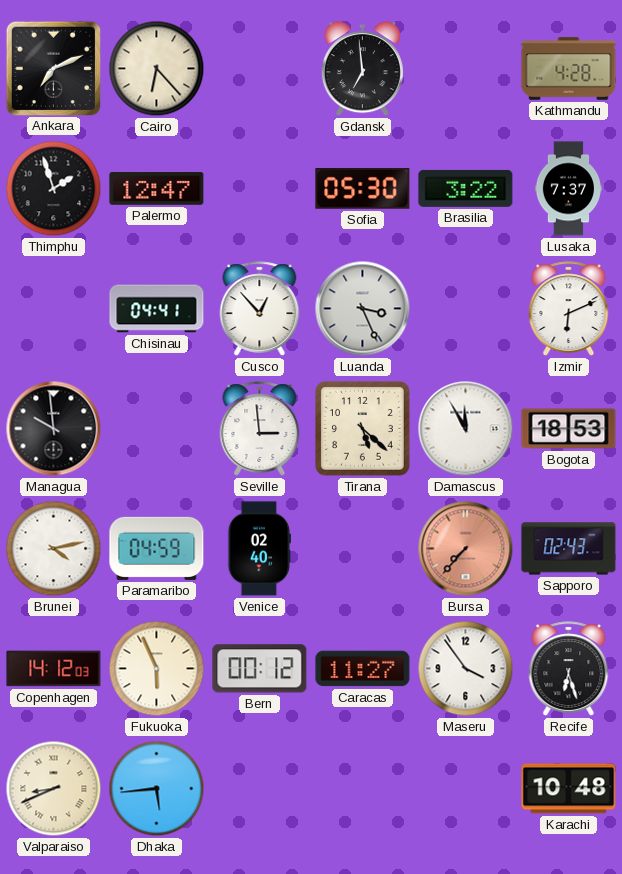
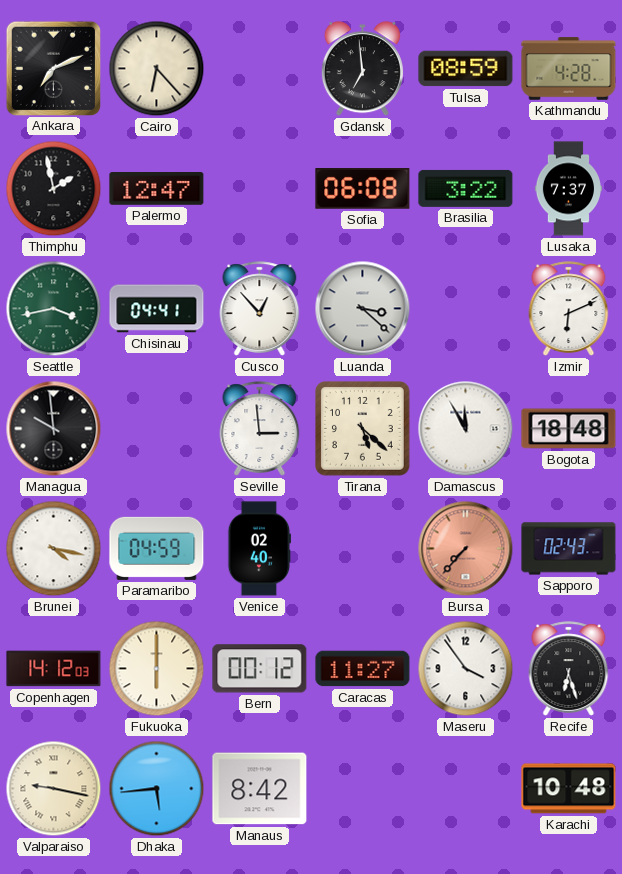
Tulsa: none -> 08:59 (466, 69)
Thimphu: 1:57 -> 1:58 (54, 189)
Sofia: 05:30 -> 06:08 (363, 189)
Seattle: none -> 3:43 (54, 309)
Luanda: 3:26 -> 3:22 (363, 309)
Bogota: 18:53 -> 18:48 (569, 429)
Brunei: 4:13 -> 4:17 (54, 549)
Fukuoka: 5:56 -> 6:00 (157, 669)
Valparaiso: 8:41 -> 9:17 (54, 789)
Manaus: none -> 8:42 (260, 789)
